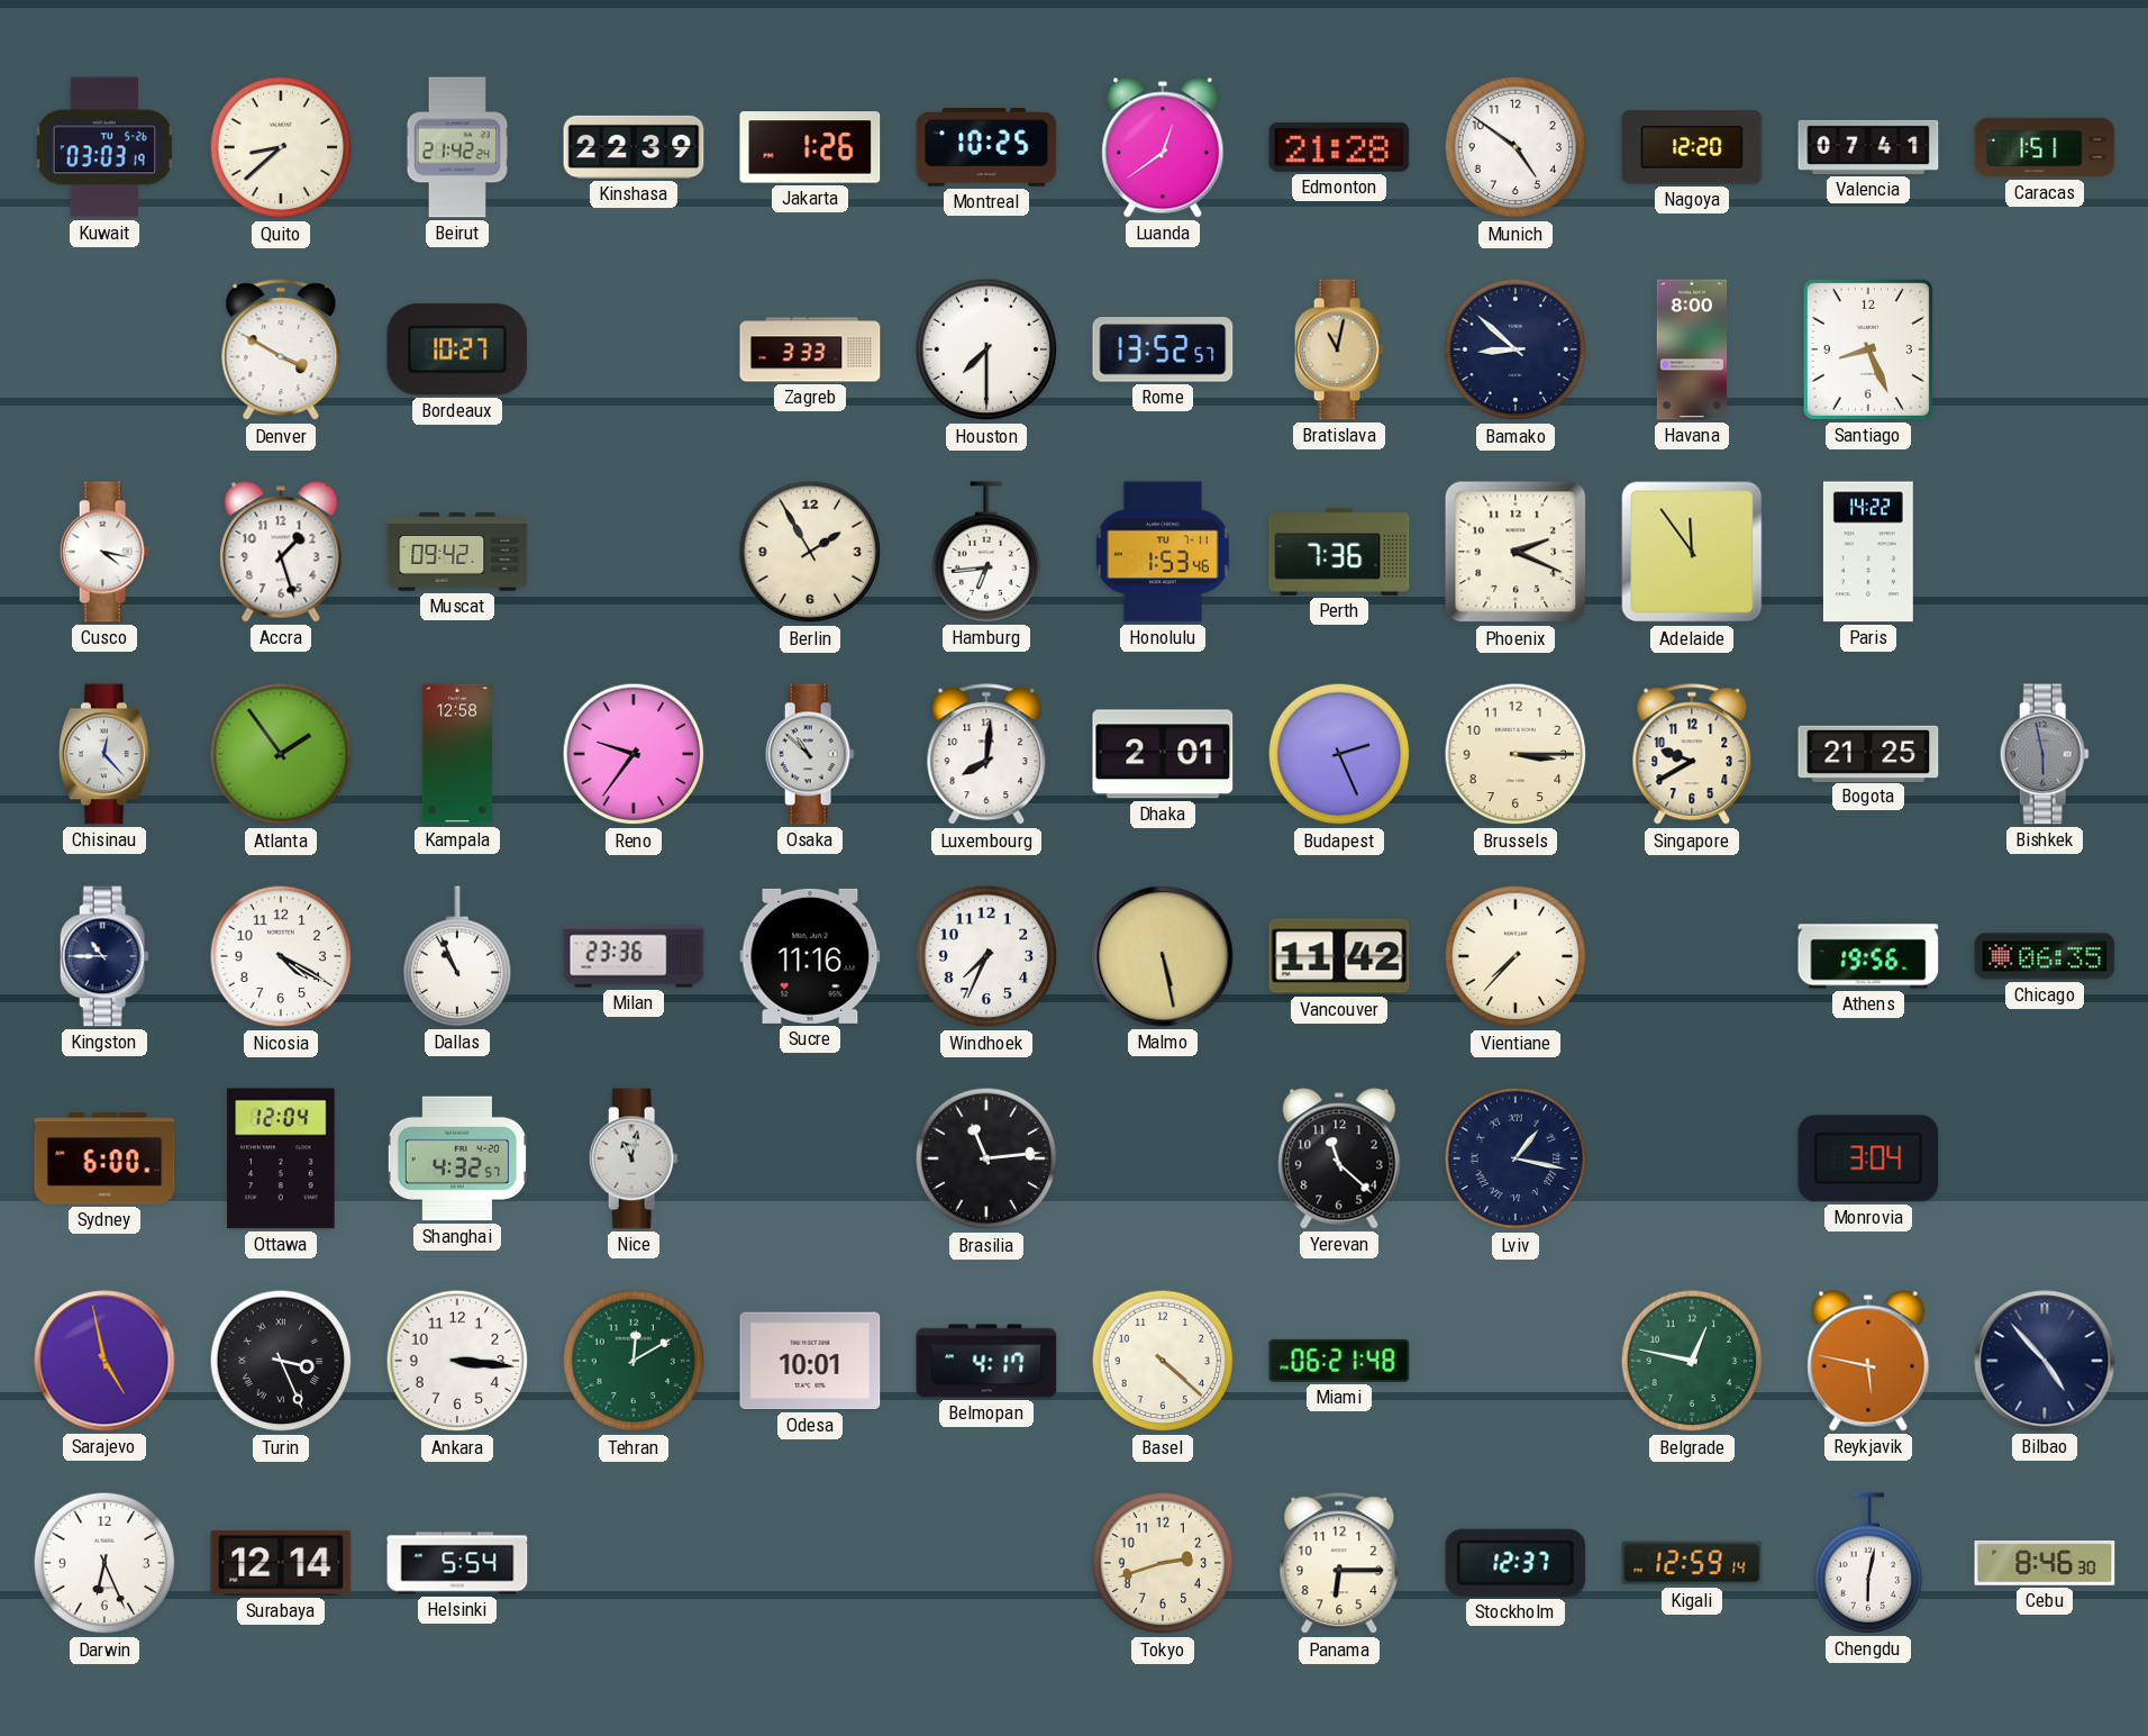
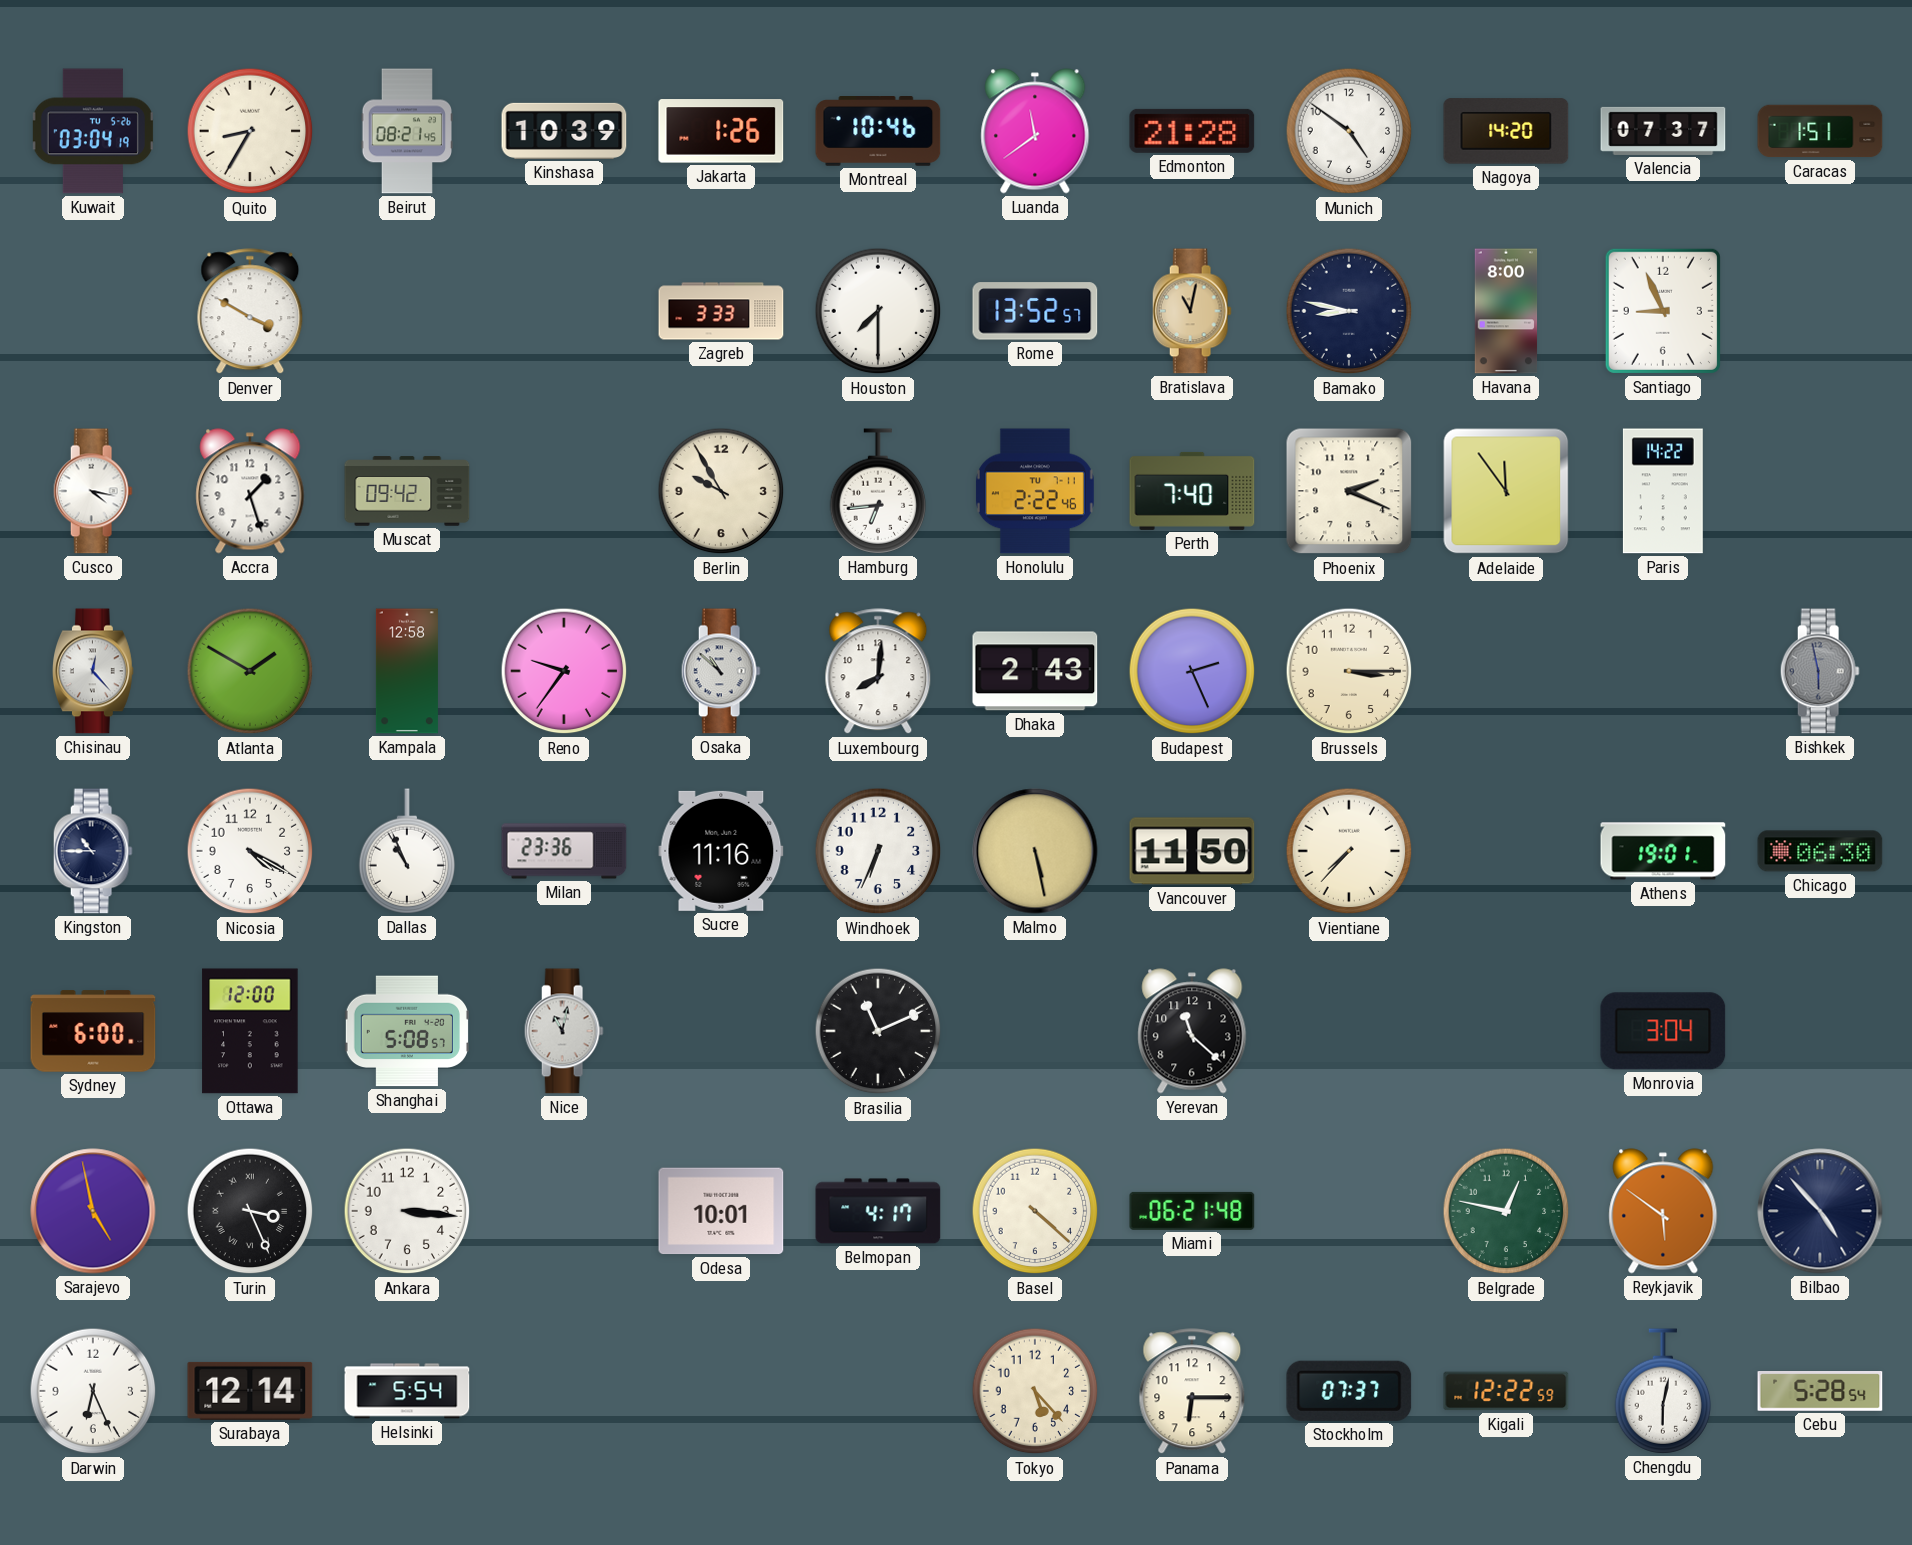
Kuwait: 03:03 -> 03:04 (93, 131)
Quito: 8:38 -> 8:35 (250, 131)
Beirut: 21:42 -> 08:21 (406, 131)
Kinshasa: 22:39 -> 10:39 (564, 131)
Montreal: 10:25 -> 10:46 (878, 132)
Luanda: 12:39 -> 11:39 (1035, 131)
Nagoya: 12:20 -> 14:20 (1506, 131)
Valencia: 07:41 -> 07:37 (1663, 131)
Bordeaux: 10:27 -> none (457, 349)
Bamako: 8:52 -> 8:47 (1349, 311)
Santiago: 8:26 -> 8:56 (1663, 311)
Berlin: 1:55 -> 9:55 (721, 491)
Honolulu: 1:53 -> 2:22 (1035, 491)
Perth: 7:36 -> 7:40 (1192, 491)
Atlanta: 1:54 -> 1:50 (250, 671)
Dhaka: 2:01 -> 2:43 (1035, 671)
Singapore: 9:40 -> none (1692, 755)
Bogota: 21:25 -> none (1868, 753)
Windhoek: 7:34 -> 6:34 (878, 851)
Vancouver: 11:42 -> 11:50 (1192, 851)
Athens: 19:56 -> 19:01 (1663, 851)
Chicago: 06:35 -> 06:30 (1820, 851)
Ottawa: 12:04 -> 12:00 (250, 1031)
Shanghai: 4:32 -> 5:08 (407, 1031)
Brasilia: 11:14 -> 11:11 (878, 1031)
Lviv: 1:17 -> none (1516, 1158)
Tehran: 12:10 -> none (634, 1361)
Reykjavik: 5:47 -> 5:51 (1663, 1211)
Tokyo: 2:42 -> 5:23 (1035, 1391)
Stockholm: 12:37 -> 07:37 (1349, 1391)
Kigali: 12:59 -> 12:22 (1506, 1391)
Cebu: 8:46 -> 5:28 (1820, 1391)
